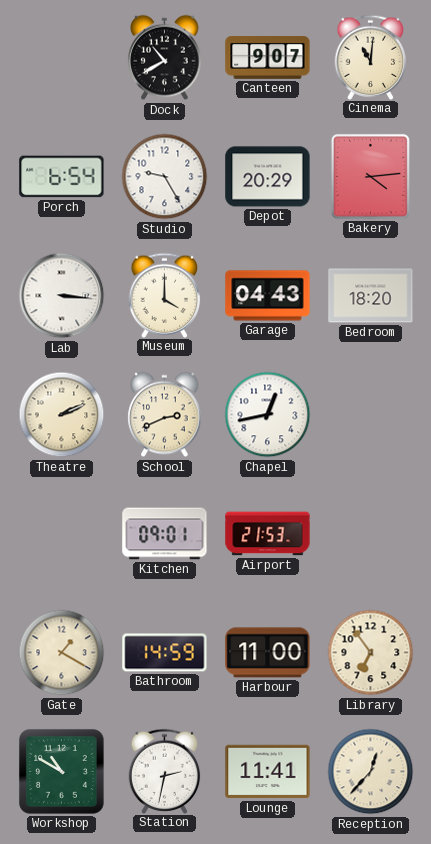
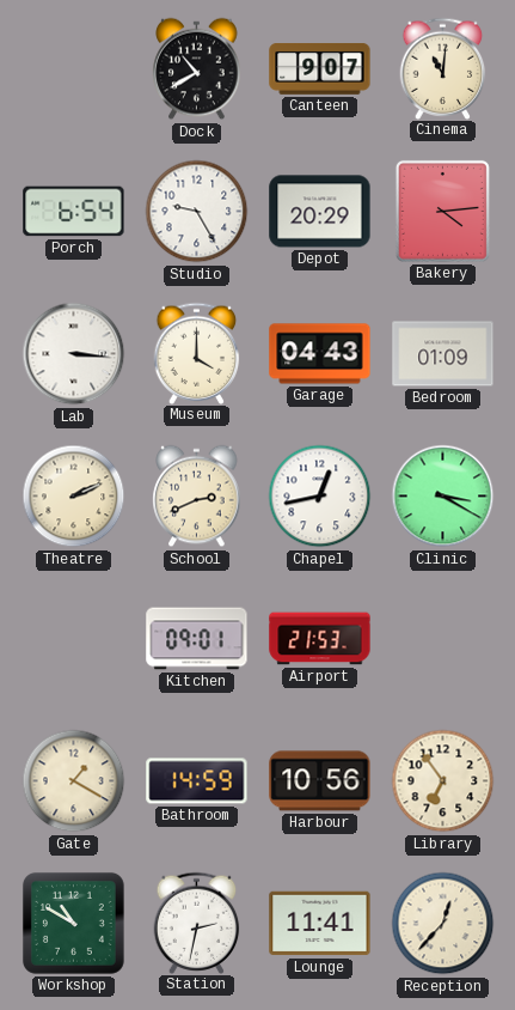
Bedroom: 18:20 -> 01:09 (443, 354)
Clinic: none -> 3:20 (443, 497)
Harbour: 11:00 -> 10:56 (320, 781)
